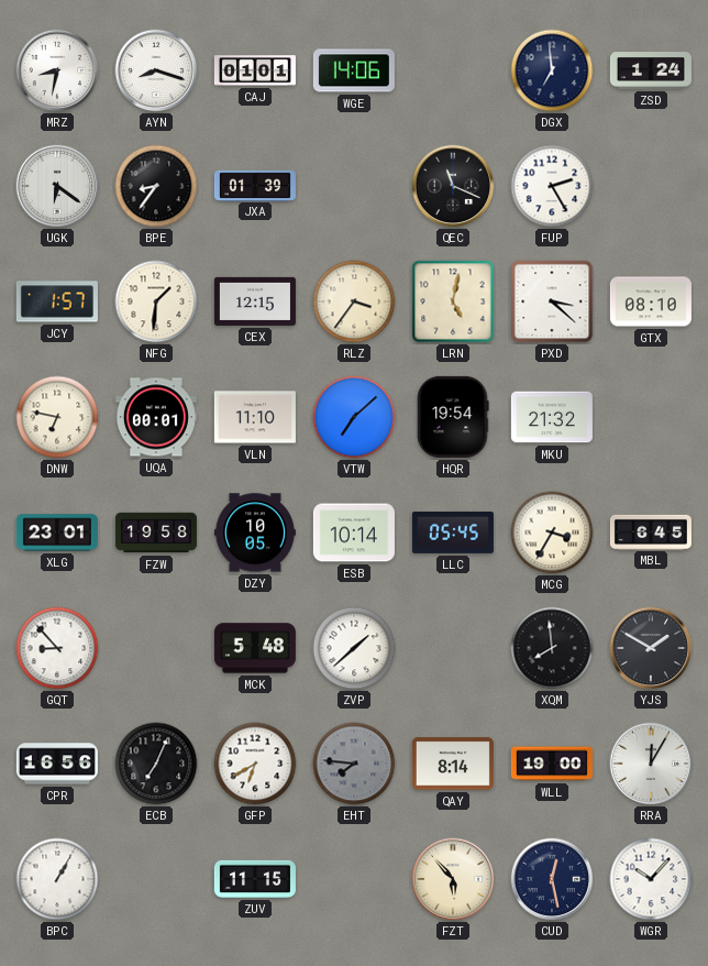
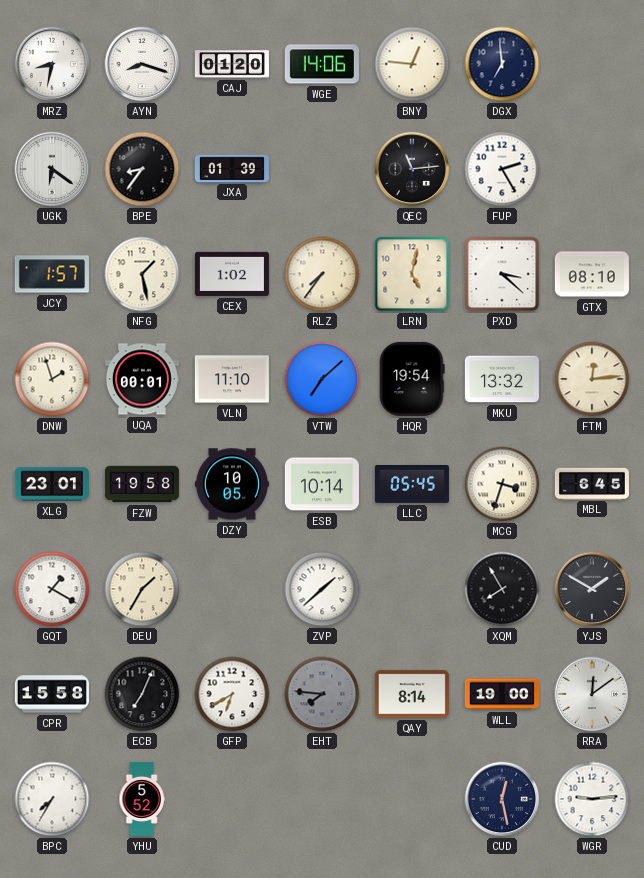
CAJ: 01:01 -> 01:20 (232, 64)
BNY: none -> 12:46 (412, 64)
ZSD: 1:24 -> none (651, 70)
QEC: 11:19 -> 11:14 (412, 169)
NFG: 1:31 -> 1:28 (142, 274)
CEX: 12:15 -> 1:02 (232, 274)
RLZ: 3:36 -> 7:36 (322, 274)
DNW: 6:47 -> 1:57 (52, 379)
MKU: 21:32 -> 13:32 (502, 379)
FTM: none -> 12:14 (592, 379)
MCG: 3:35 -> 3:33 (502, 484)
GQT: 8:53 -> 1:20 (52, 589)
DEU: none -> 1:35 (142, 589)
MCK: 5:48 -> none (255, 648)
XQM: 7:59 -> 7:55 (502, 589)
CPR: 16:56 -> 15:58 (52, 694)
RRA: 12:05 -> 12:09 (592, 694)
BPC: 1:05 -> 7:35 (52, 799)
YHU: none -> 5:52 (142, 799)
ZUV: 11:15 -> none (255, 879)
FZT: 5:53 -> none (453, 879)
WGR: 10:07 -> 9:14 (592, 799)
